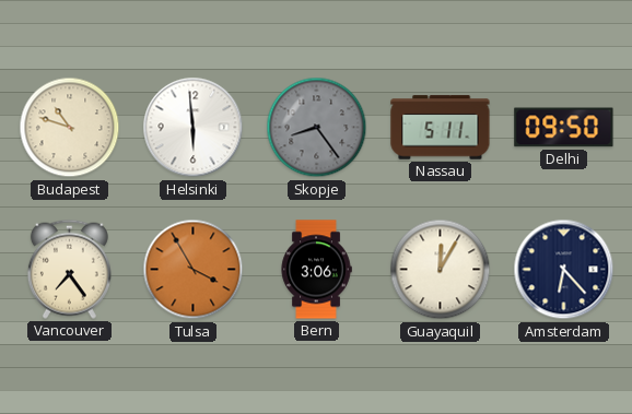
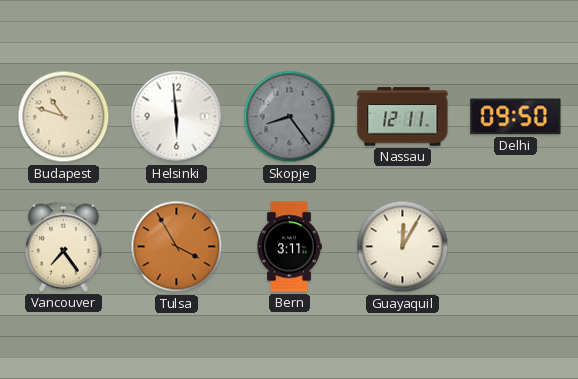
Nassau: 5:11 -> 12:11 (403, 117)
Bern: 3:06 -> 3:11 (289, 247)
Amsterdam: 6:23 -> none (564, 270)
